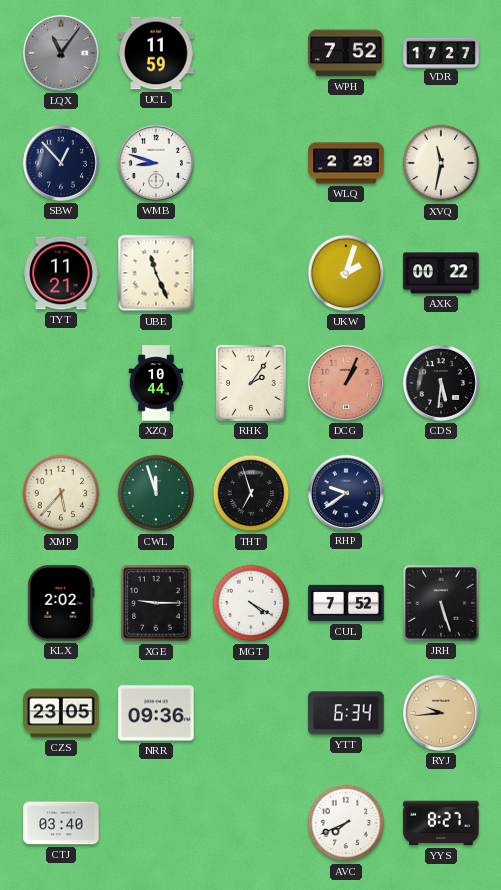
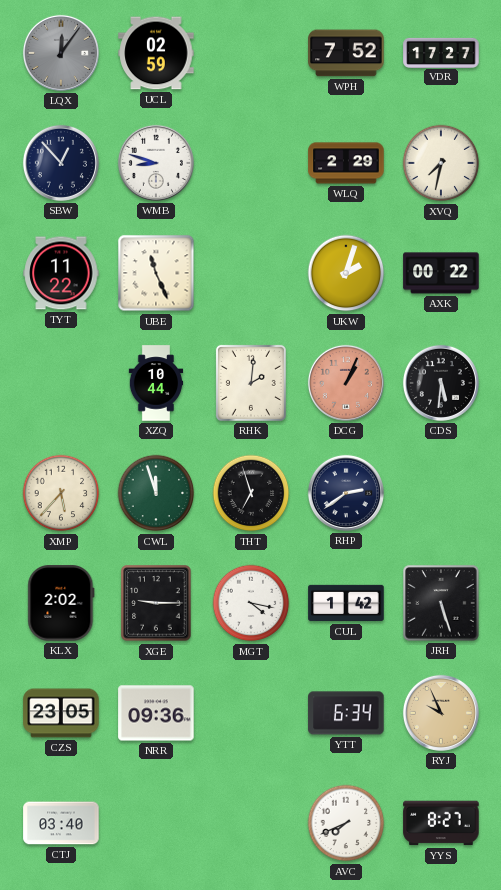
LQX: 11:06 -> 12:06 (61, 53)
UCL: 11:59 -> 02:59 (156, 53)
XVQ: 11:32 -> 7:32 (441, 163)
TYT: 11:21 -> 11:22 (61, 273)
RHK: 2:06 -> 2:01 (251, 383)
RHP: 9:39 -> 2:39 (346, 493)
MGT: 4:20 -> 4:17 (251, 603)
CUL: 7:52 -> 1:42 (346, 603)
RYJ: 9:44 -> 9:56 (441, 713)
